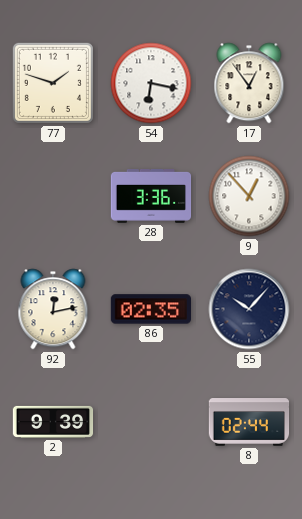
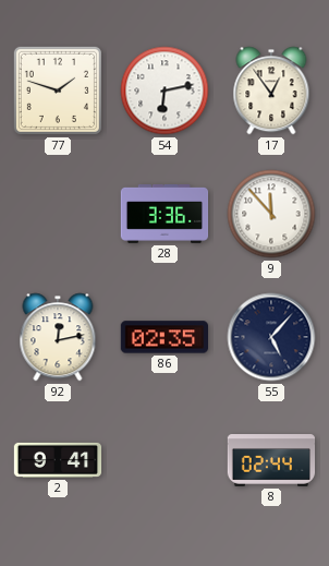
54: 6:17 -> 6:13 (164, 91)
9: 12:53 -> 11:53 (271, 214)
55: 10:07 -> 5:07 (271, 337)
2: 9:39 -> 9:41 (58, 460)
